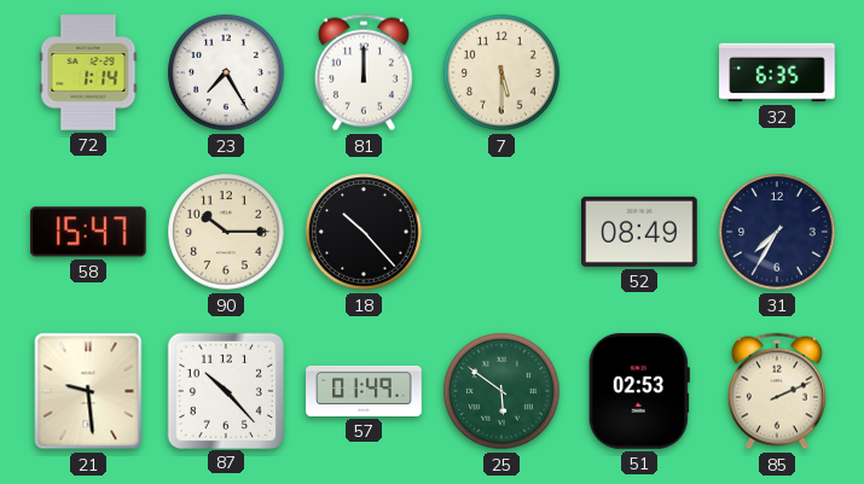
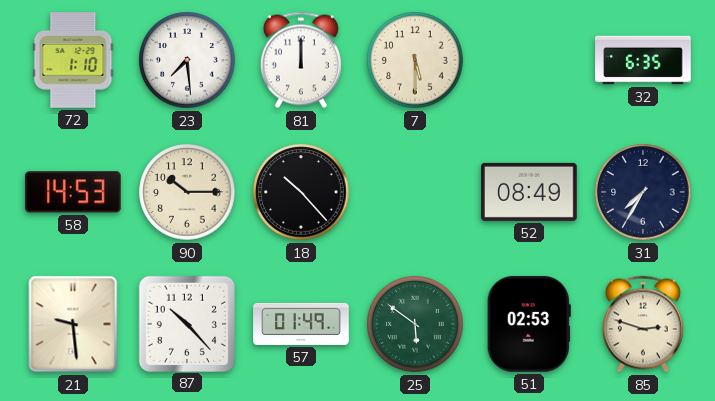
72: 1:14 -> 1:10 (73, 60)
23: 7:25 -> 7:29 (187, 60)
58: 15:47 -> 14:53 (73, 192)
85: 2:11 -> 2:48 (643, 324)
